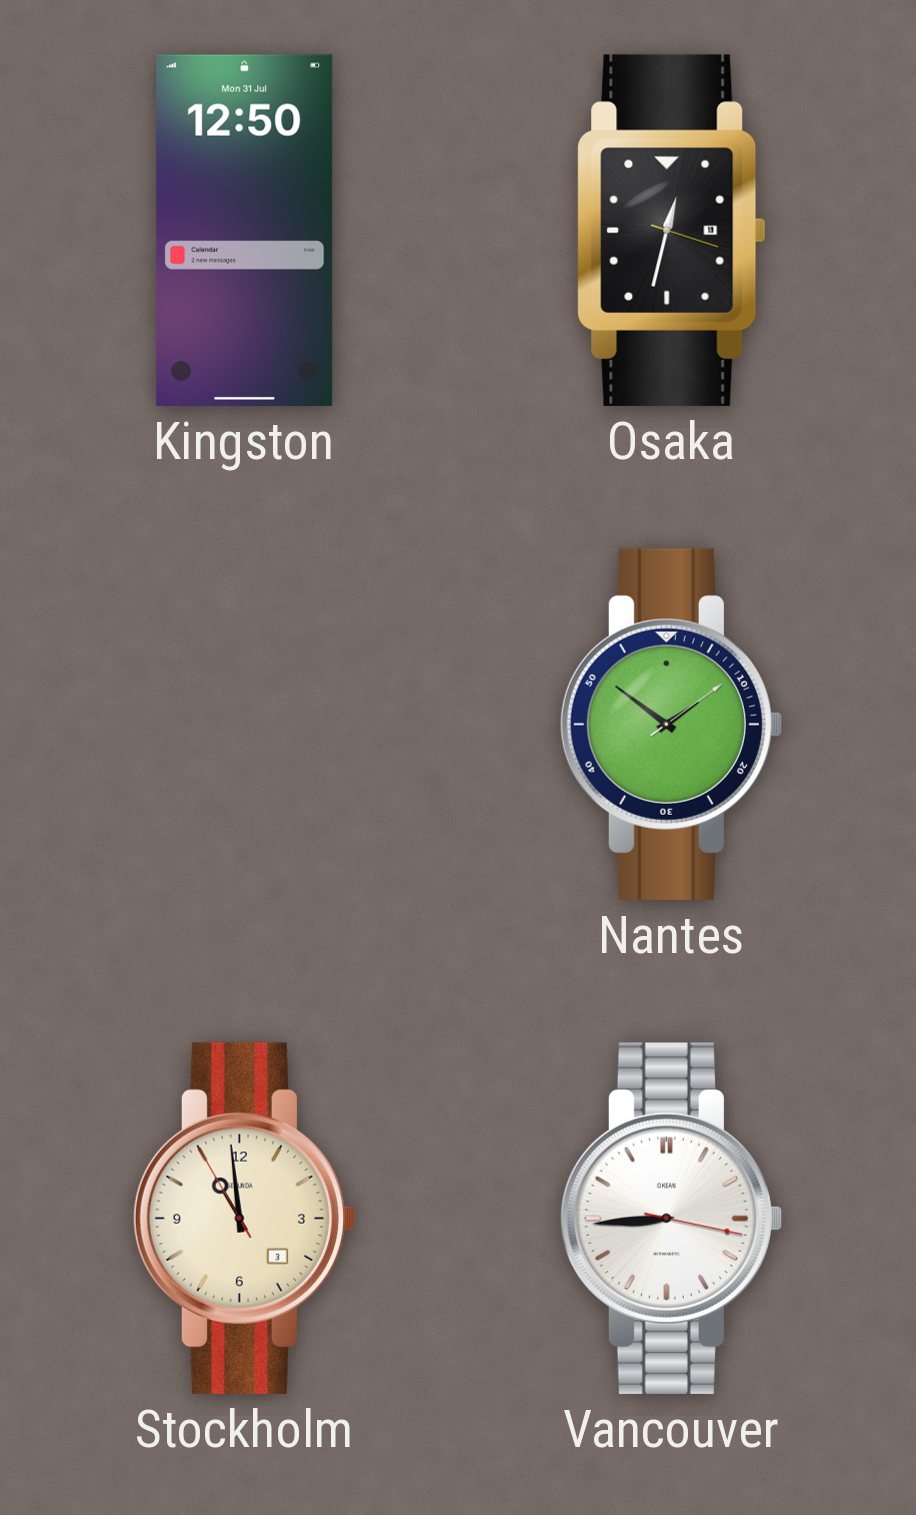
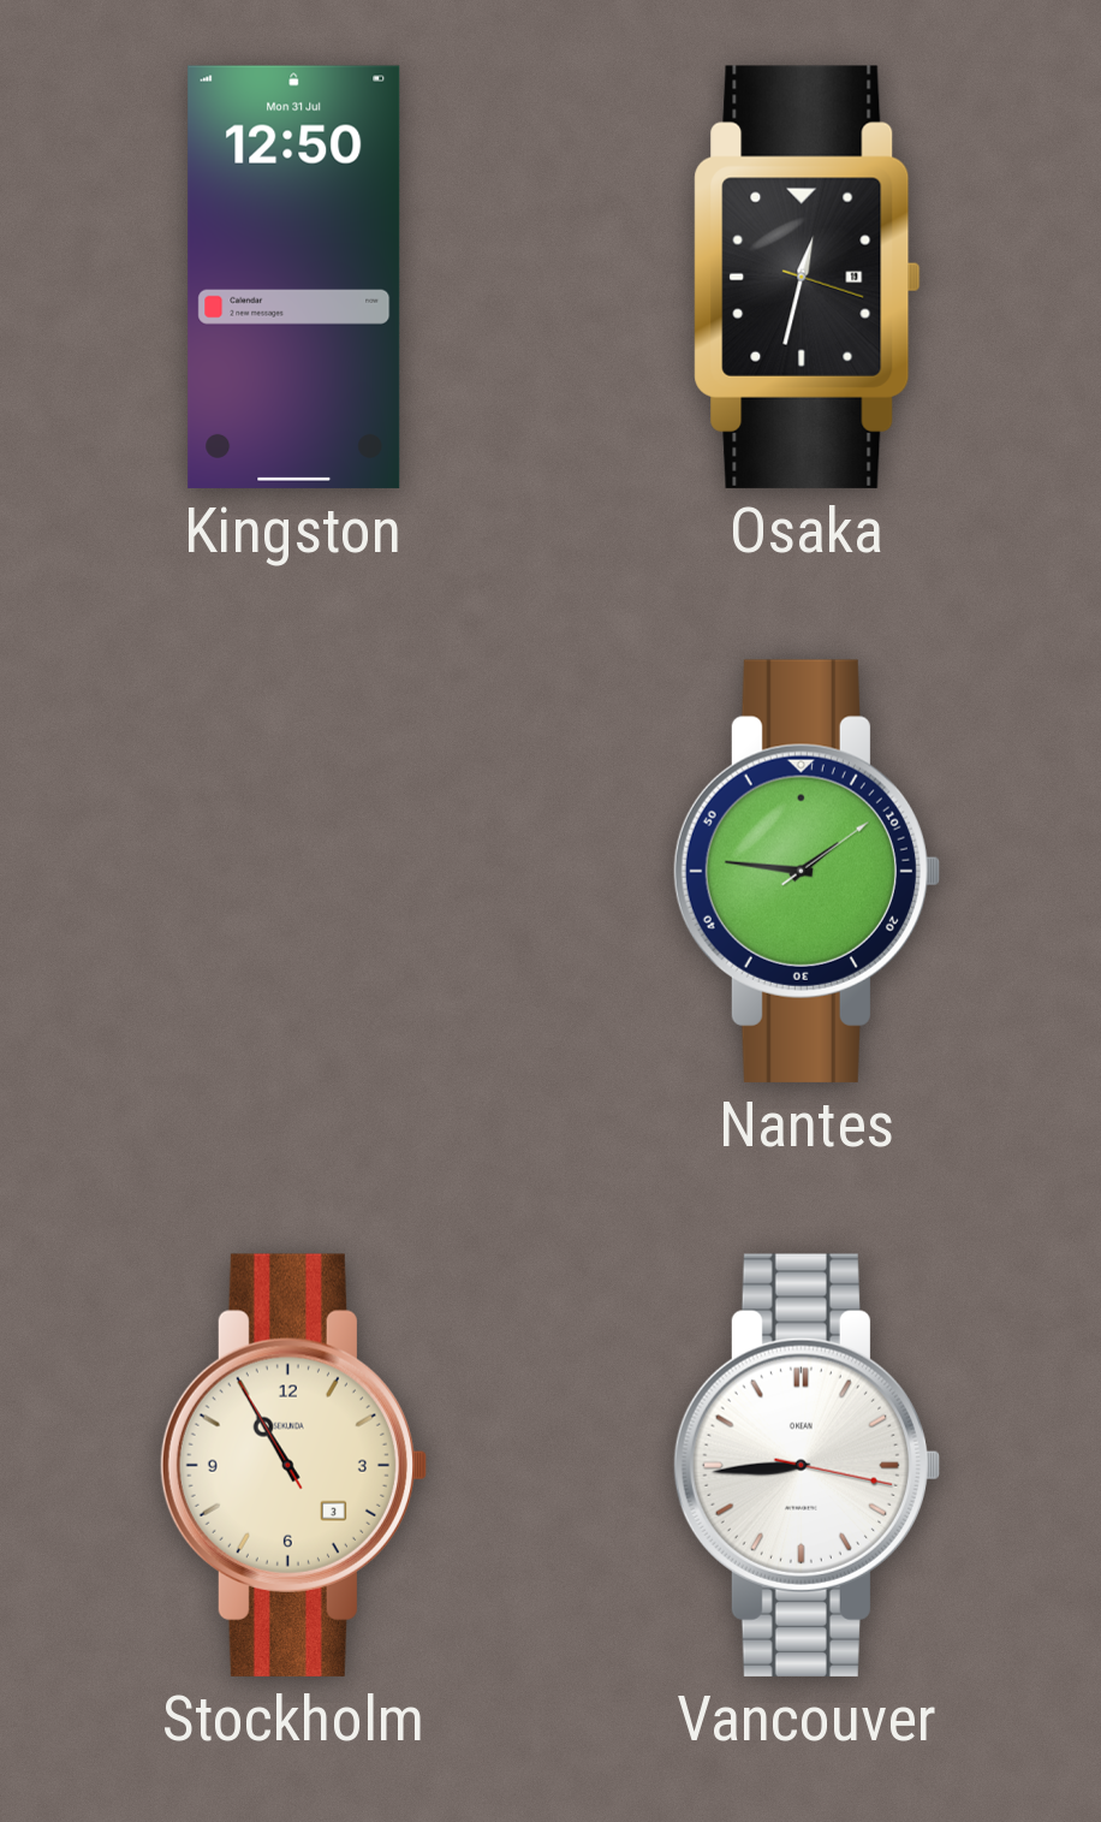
Nantes: 1:51 -> 1:46 (805, 871)
Stockholm: 10:58 -> 10:54 (292, 1465)
